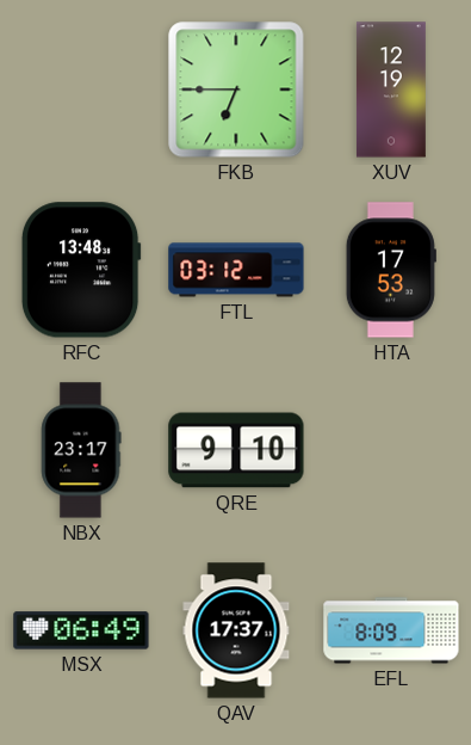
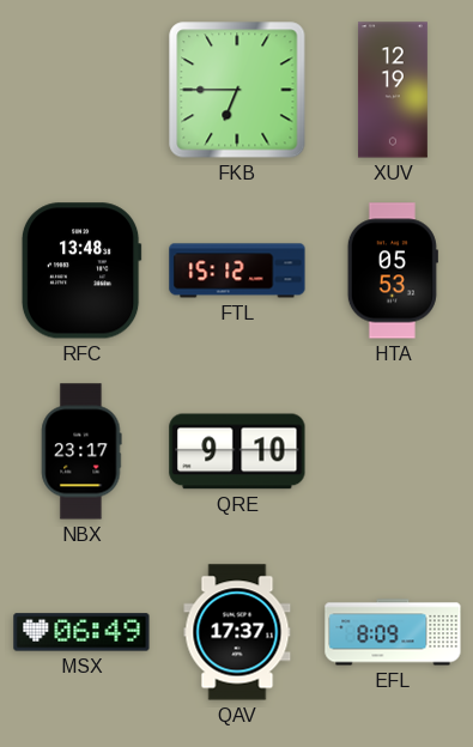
FTL: 03:12 -> 15:12 (237, 271)
HTA: 17:53 -> 05:53 (393, 271)
